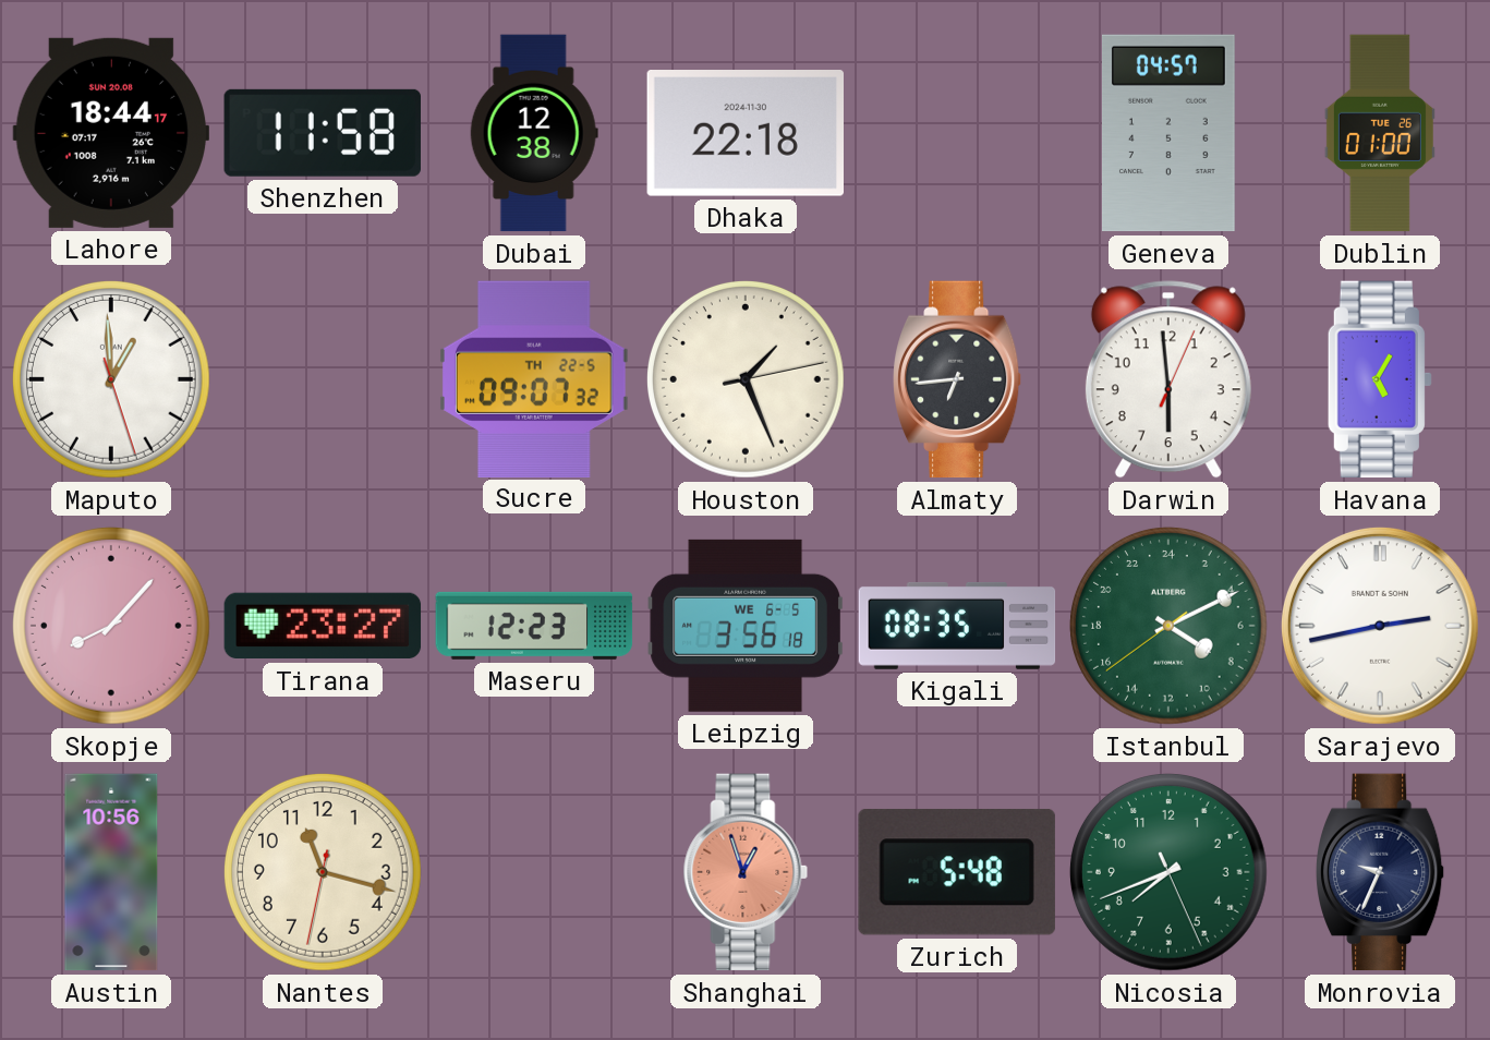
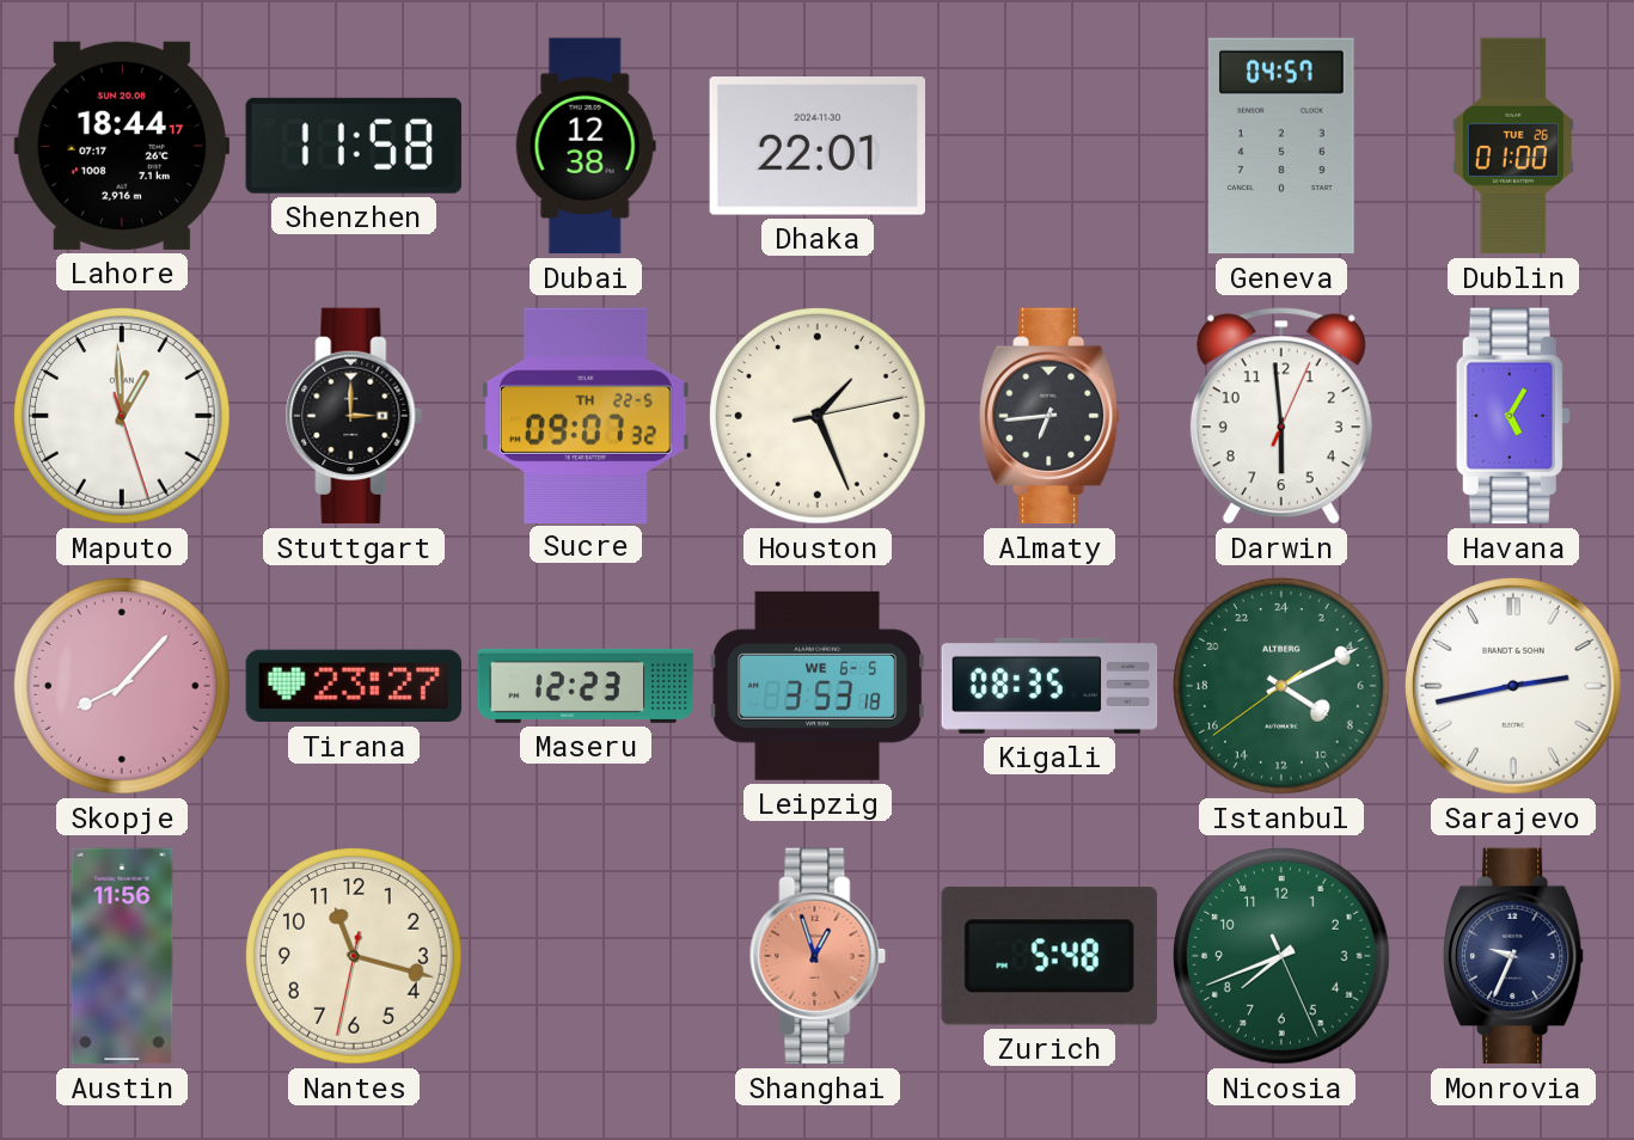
Dhaka: 22:18 -> 22:01 (816, 147)
Stuttgart: none -> 3:00 (354, 416)
Leipzig: 3:56 -> 3:53 (816, 686)
Austin: 10:56 -> 11:56 (122, 956)
